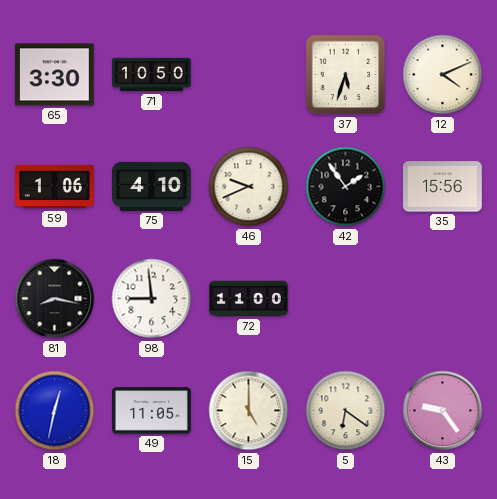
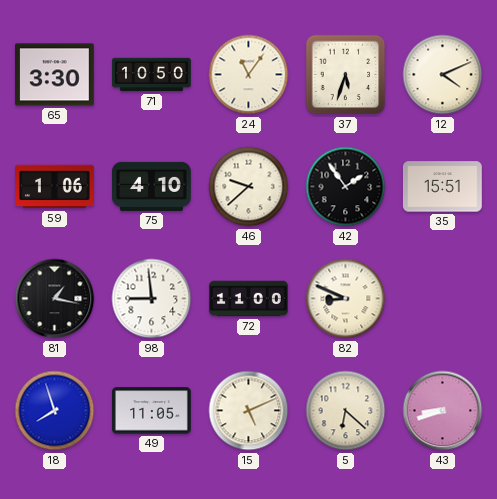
24: none -> 11:06 (249, 75)
46: 9:41 -> 9:38 (249, 187)
35: 15:56 -> 15:51 (443, 187)
81: 8:17 -> 1:17 (55, 299)
82: none -> 8:49 (346, 299)
18: 12:32 -> 7:57 (55, 411)
15: 5:00 -> 5:11 (249, 411)
5: 6:21 -> 6:22 (346, 411)
43: 9:24 -> 8:42 (443, 411)
